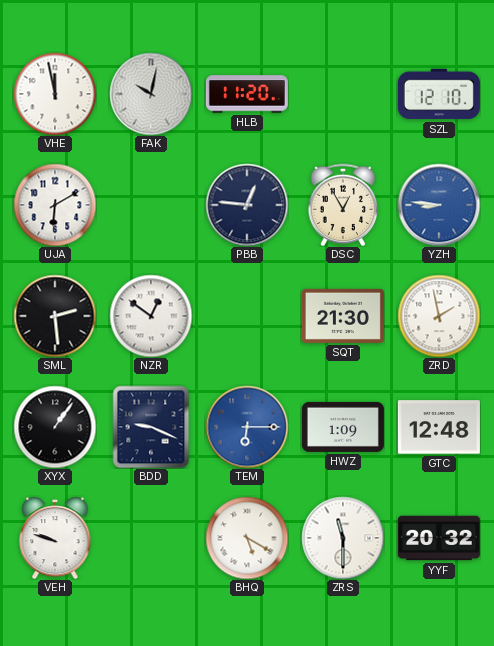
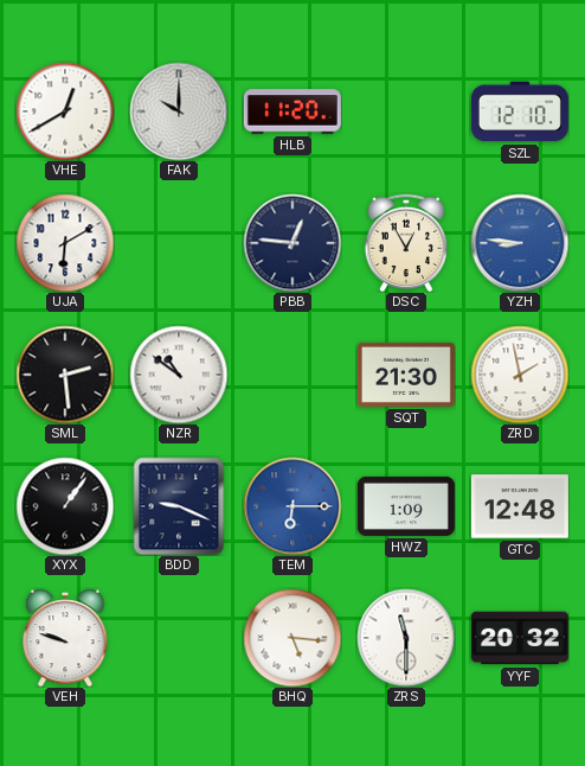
VHE: 11:58 -> 12:40 (65, 111)
FAK: 10:02 -> 10:00 (179, 111)
NZR: 12:51 -> 10:51 (179, 375)
BHQ: 5:20 -> 5:16 (292, 638)
